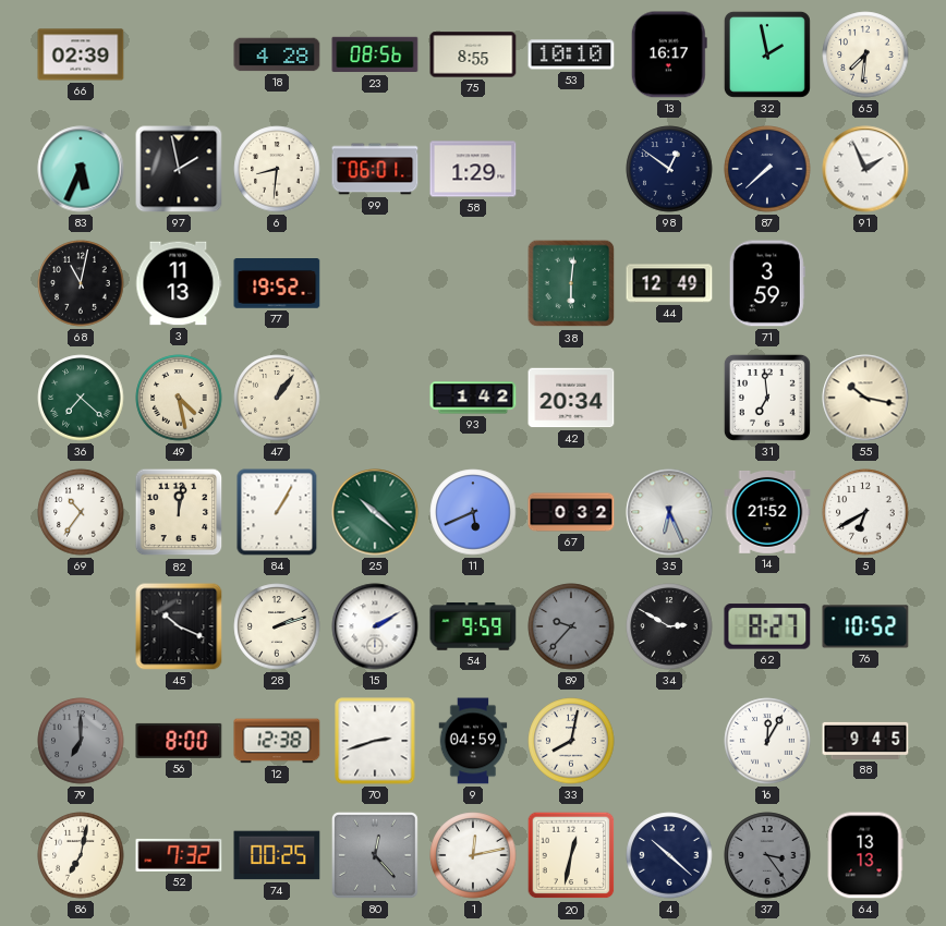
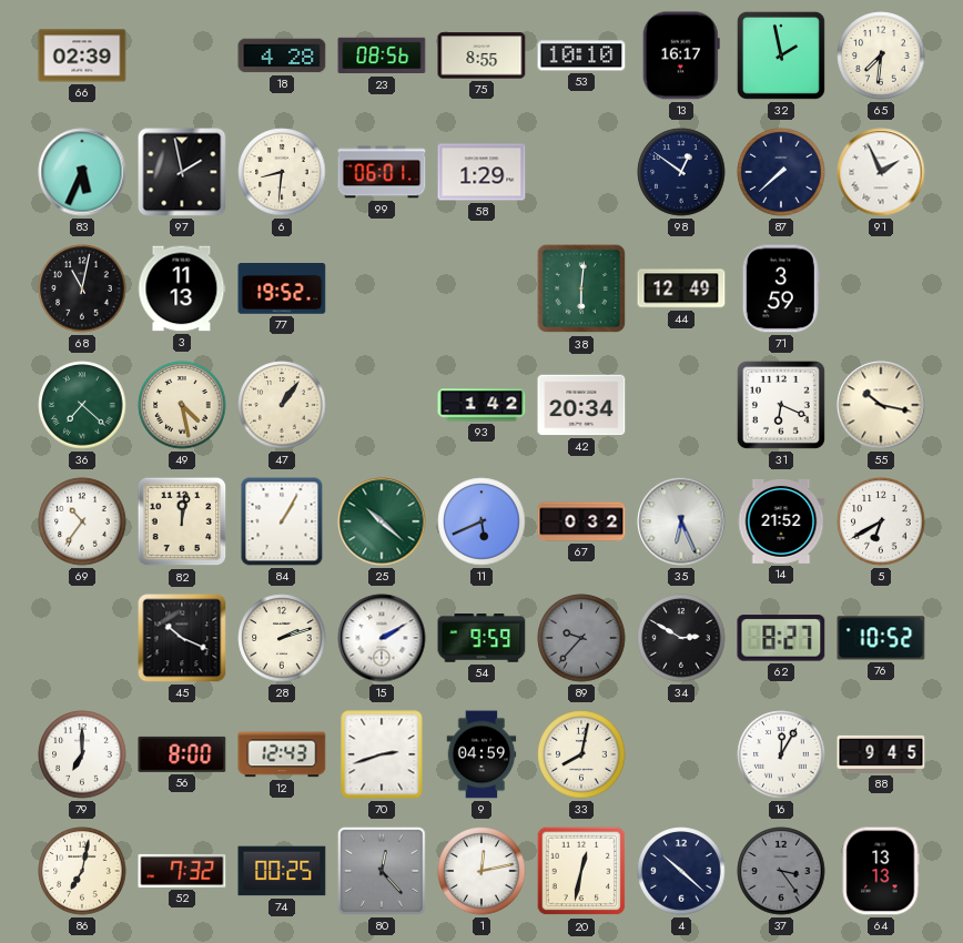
31: 6:59 -> 6:19 (781, 405)
79 dial: grey -> white (82, 754)
12: 12:38 -> 12:43 (282, 754)
